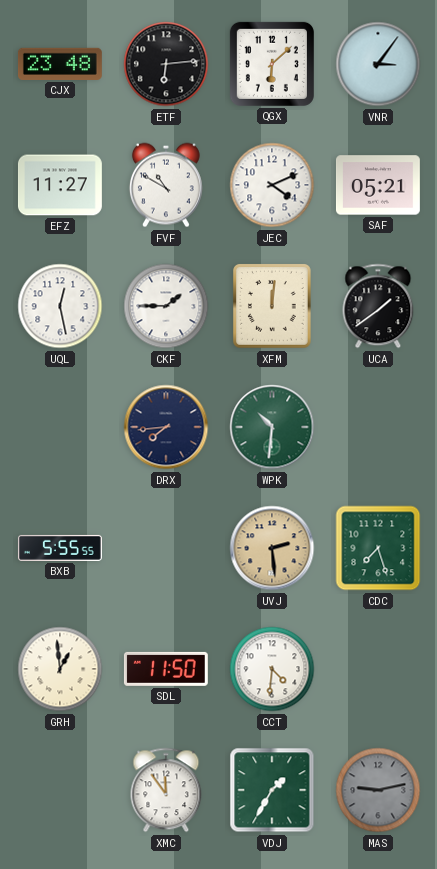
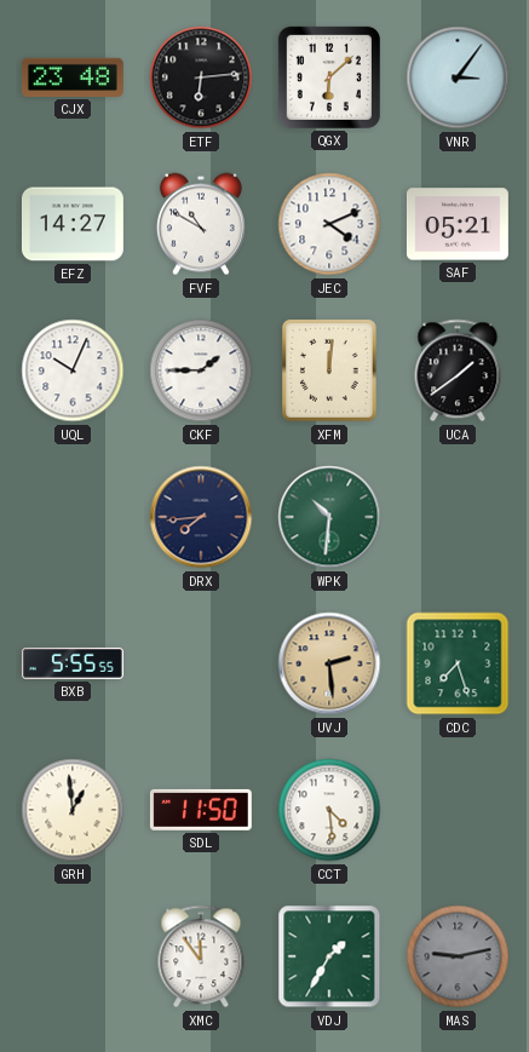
EFZ: 11:27 -> 14:27 (73, 224)
UQL: 12:28 -> 10:04 (73, 370)
CCT: 4:31 -> 4:29 (329, 810)
